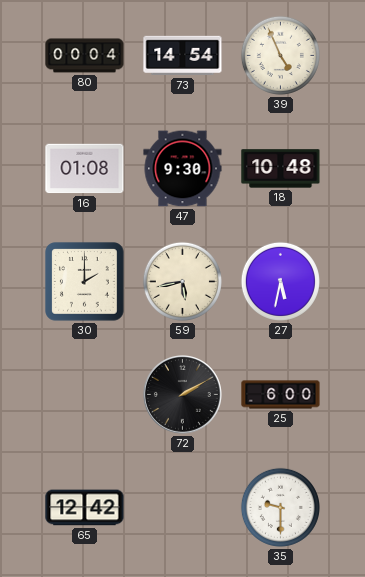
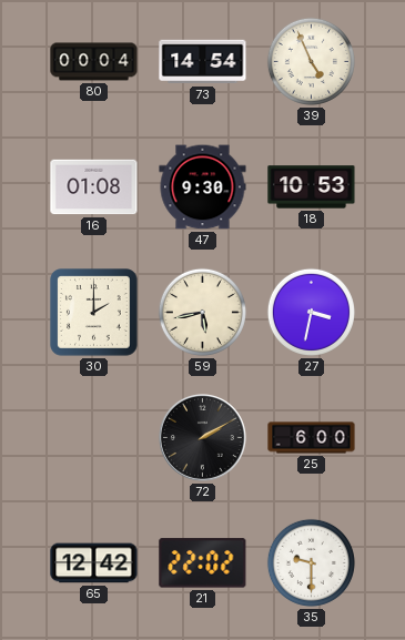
18: 10:48 -> 10:53 (312, 187)
27: 5:32 -> 3:32 (311, 312)
21: none -> 22:02 (203, 563)
